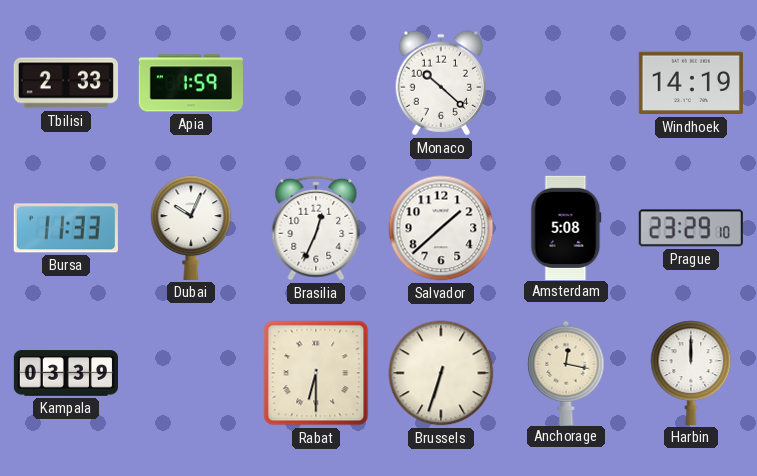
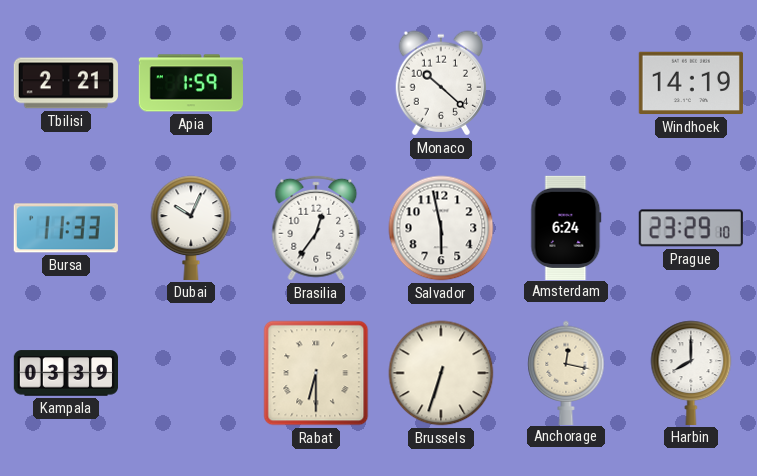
Tbilisi: 2:33 -> 2:21 (66, 83)
Brasilia: 12:34 -> 12:36 (316, 228)
Salvador: 1:38 -> 5:58 (441, 228)
Amsterdam: 5:08 -> 6:24 (566, 227)
Harbin: 12:00 -> 8:00 (691, 373)
